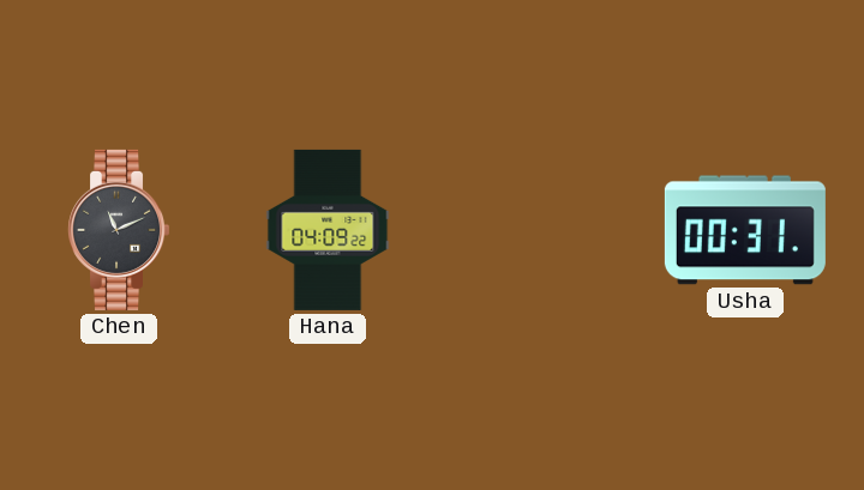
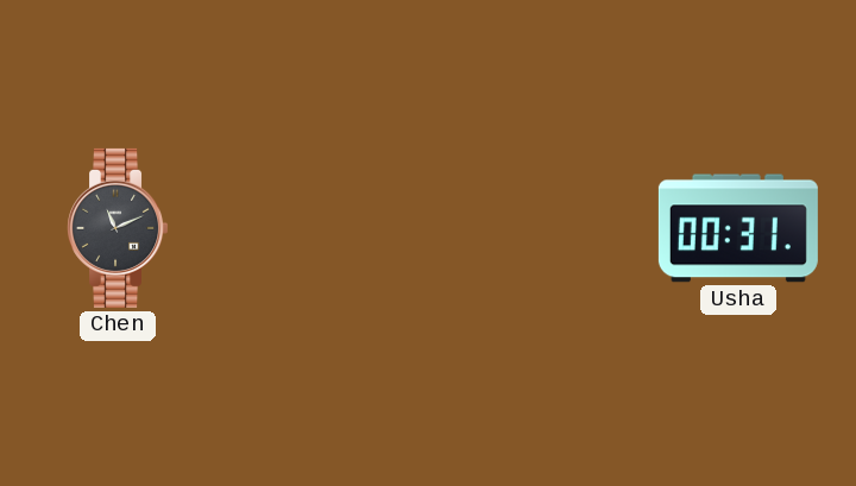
Hana: 04:09 -> none (328, 230)
